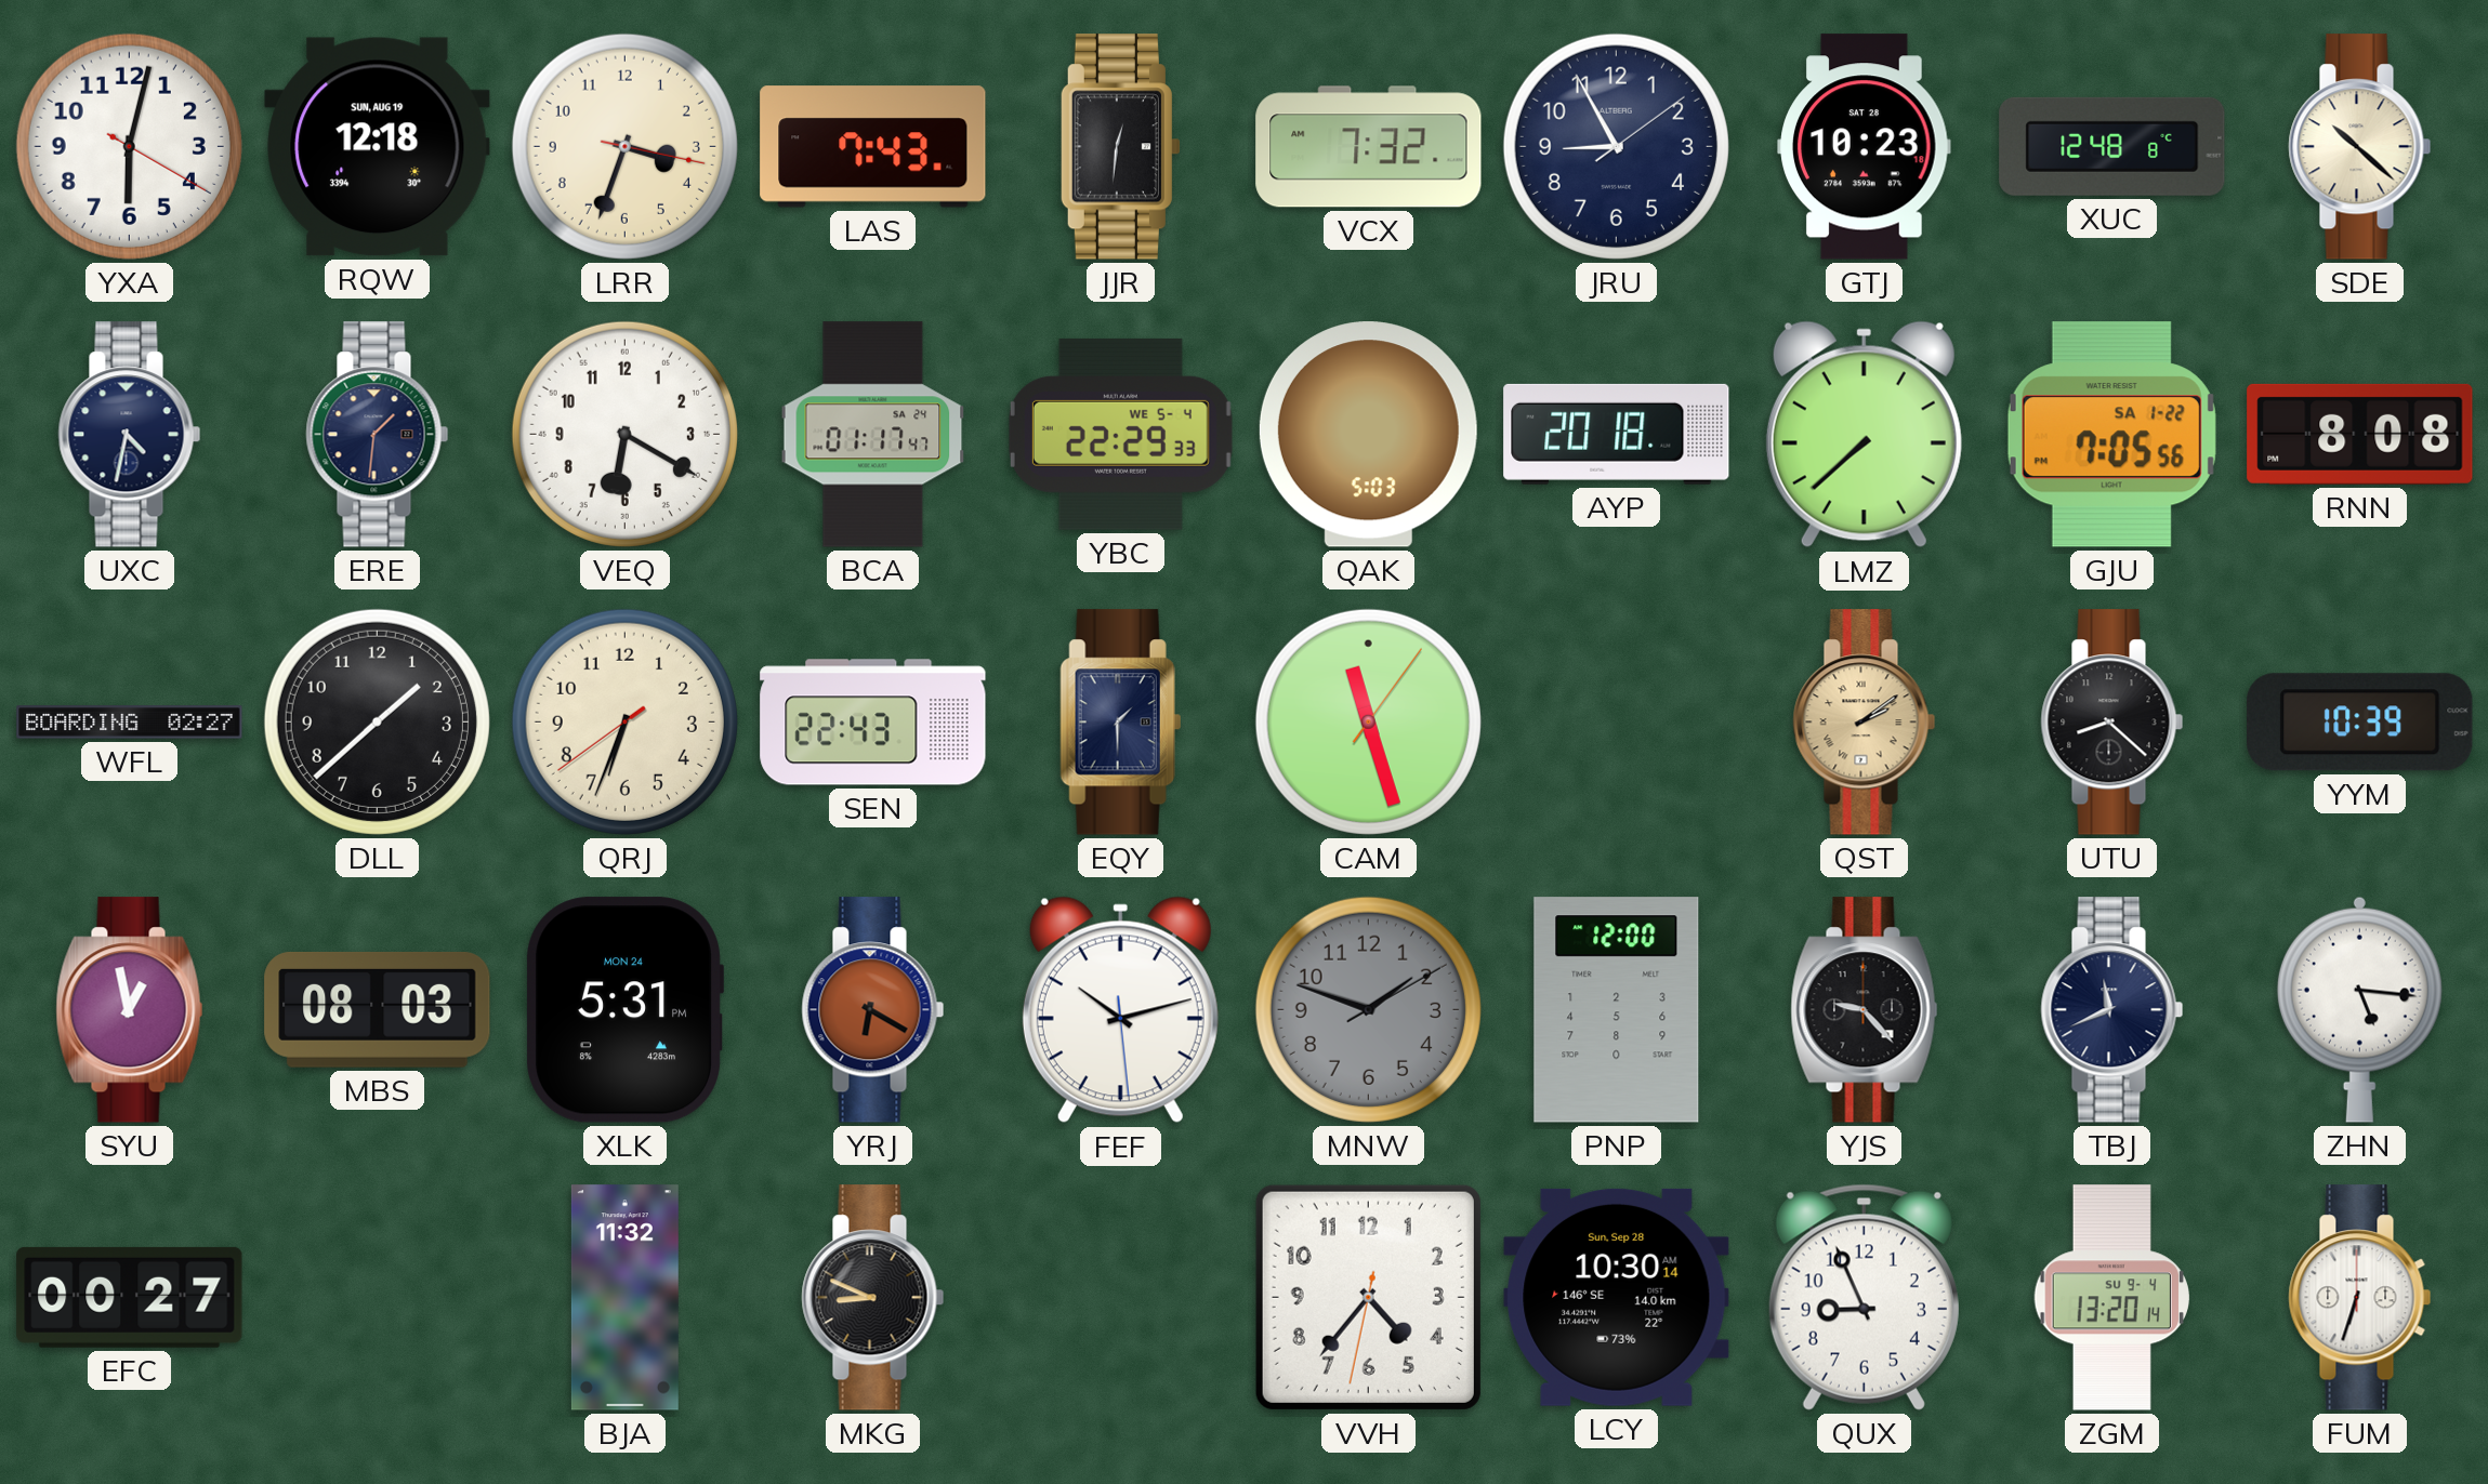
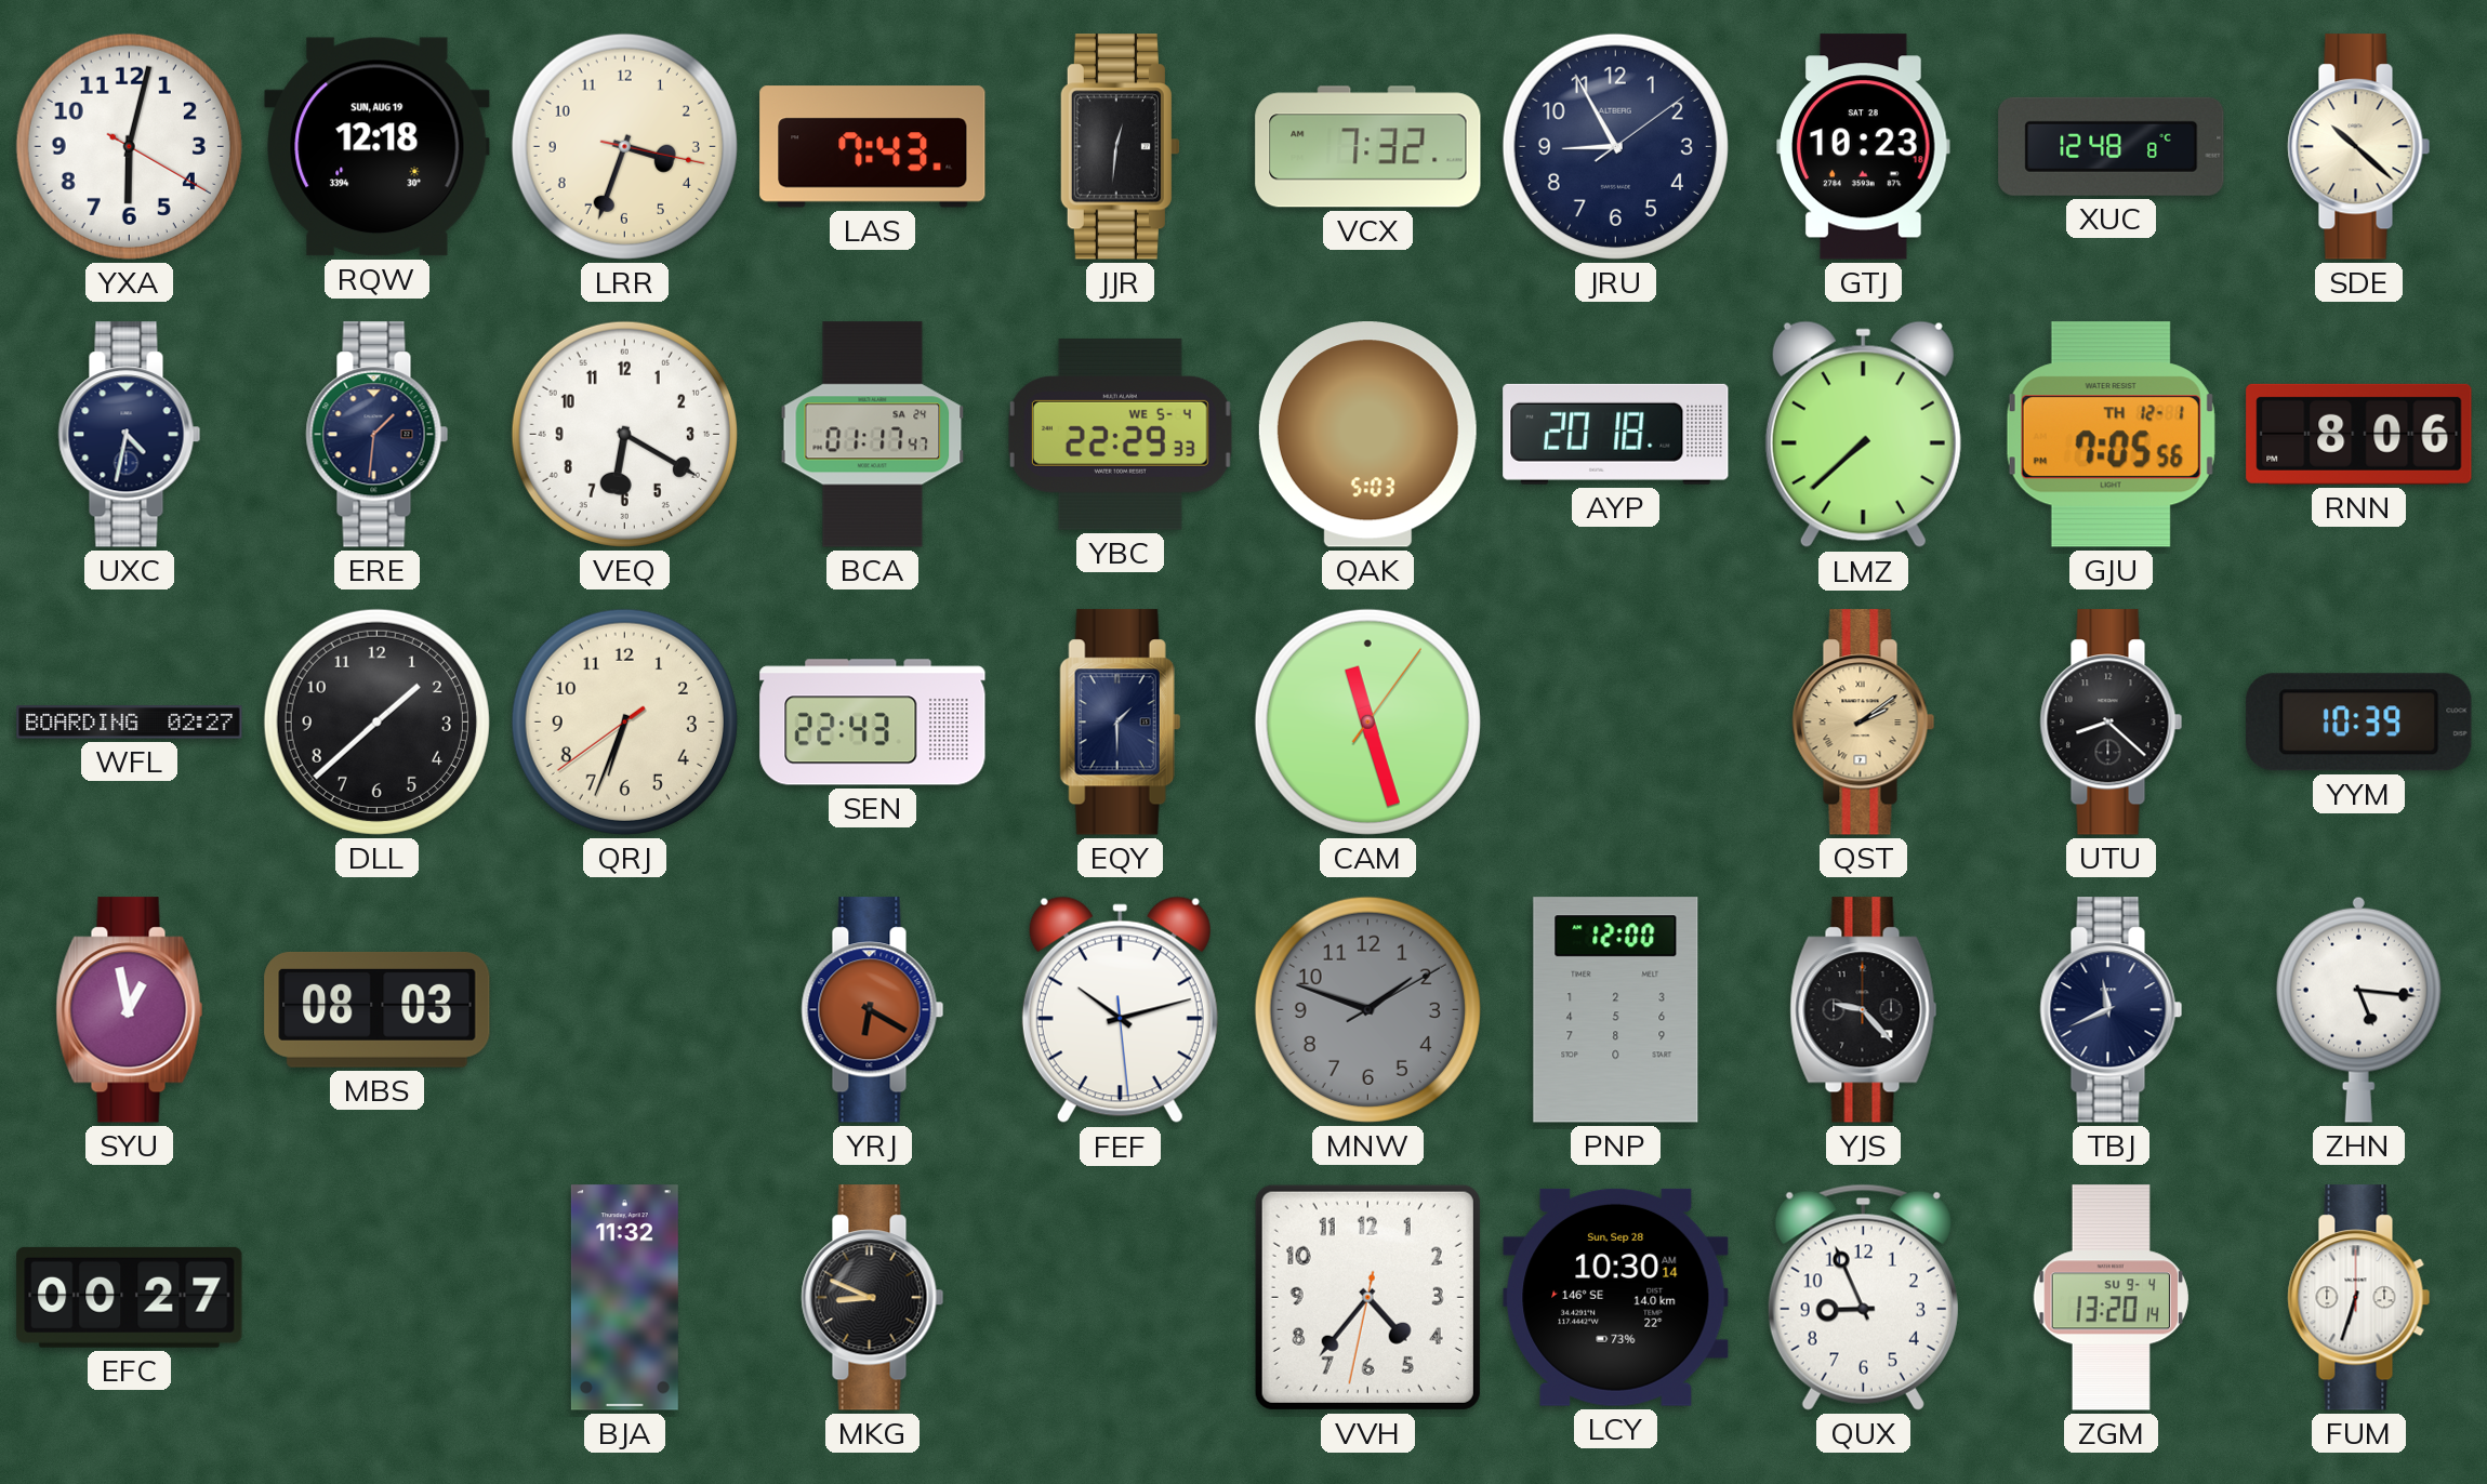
GJU date: SA 1-22 -> TH 12-1 (2111, 435)
RNN: 8:08 -> 8:06 (2359, 434)
XLK: 5:31 -> none (623, 1010)
